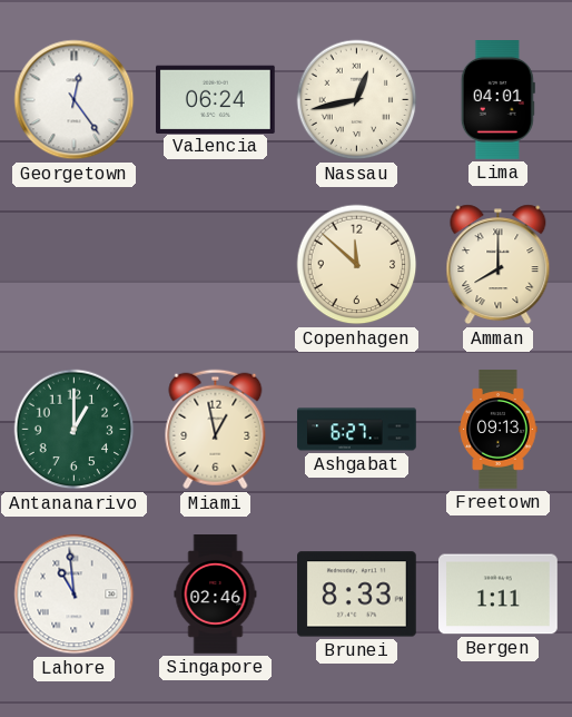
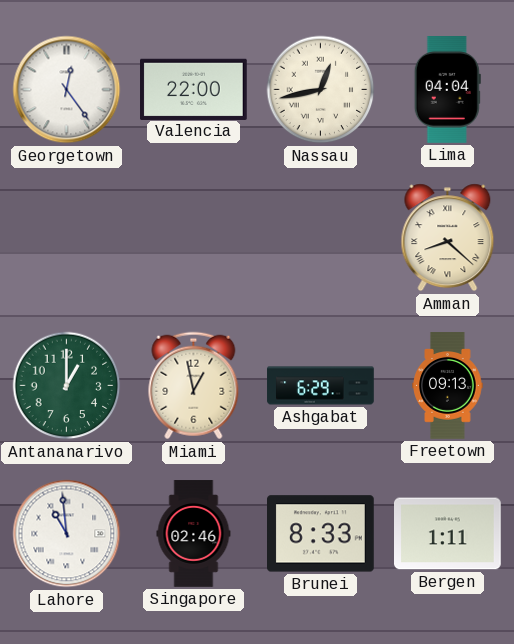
Valencia: 06:24 -> 22:00 (194, 89)
Lima: 04:01 -> 04:04 (447, 90)
Copenhagen: 11:52 -> none (357, 265)
Amman: 8:00 -> 8:22 (448, 238)
Ashgabat: 6:27 -> 6:29 (321, 386)
